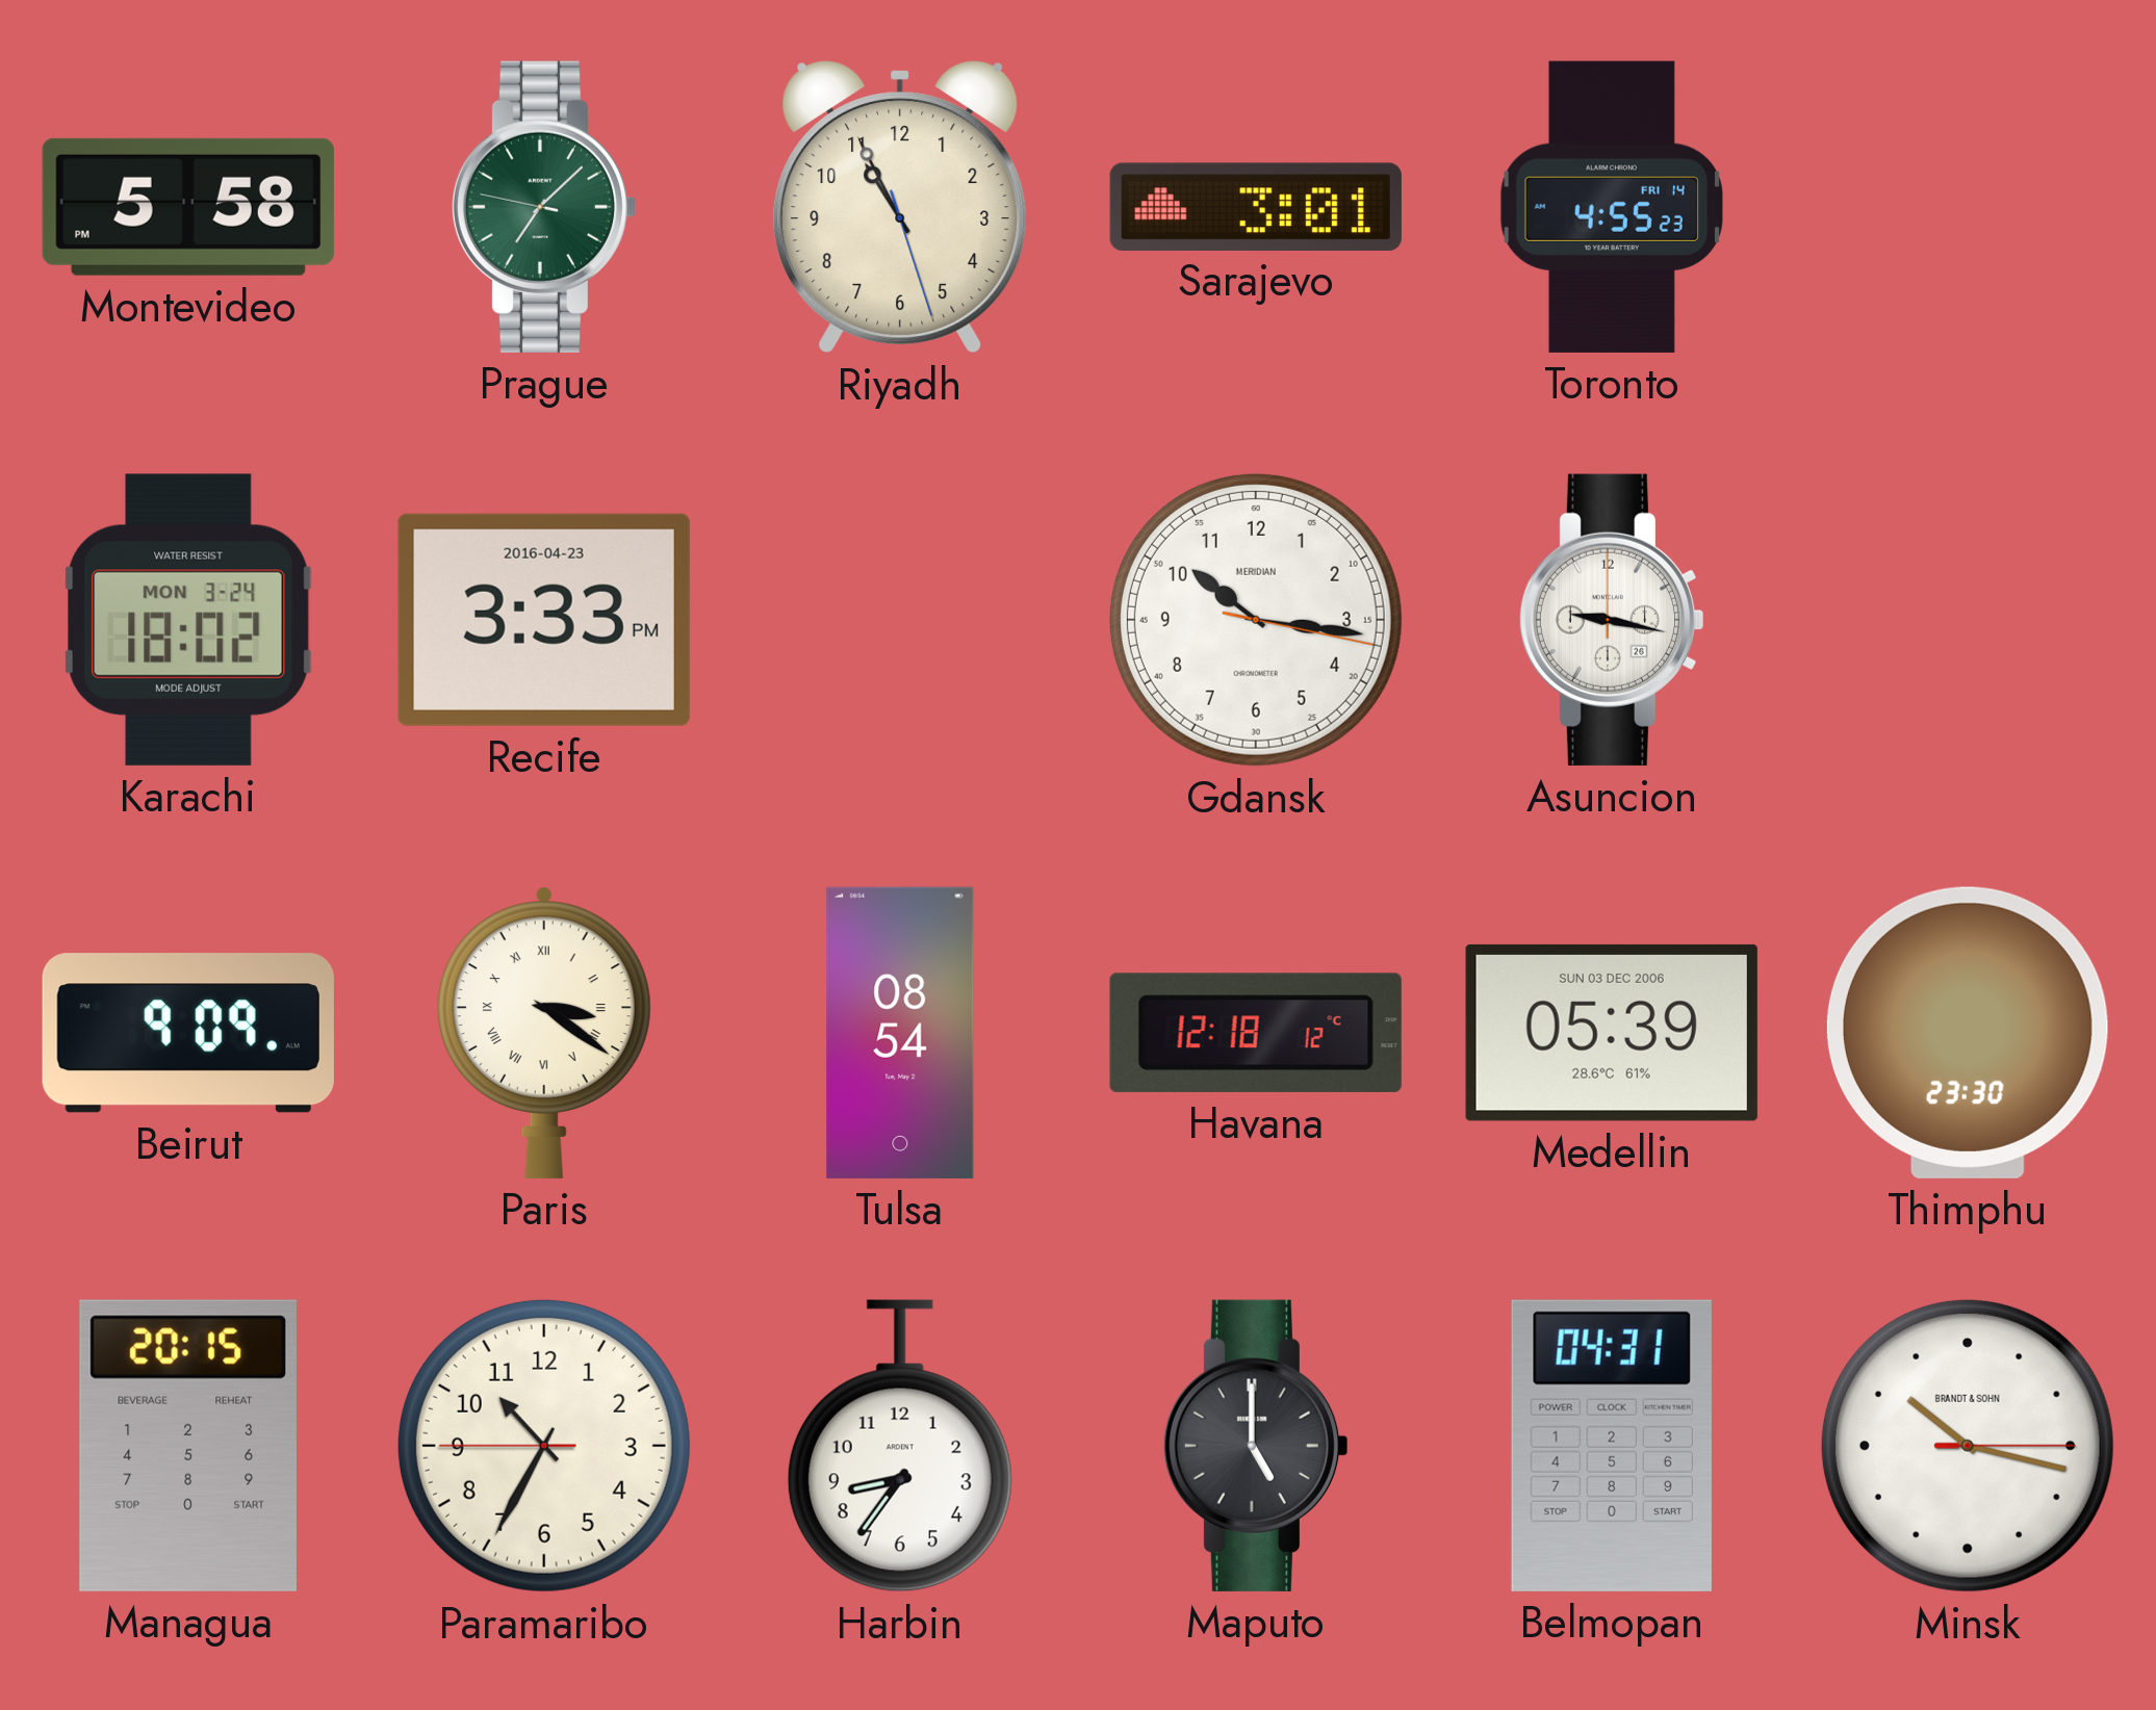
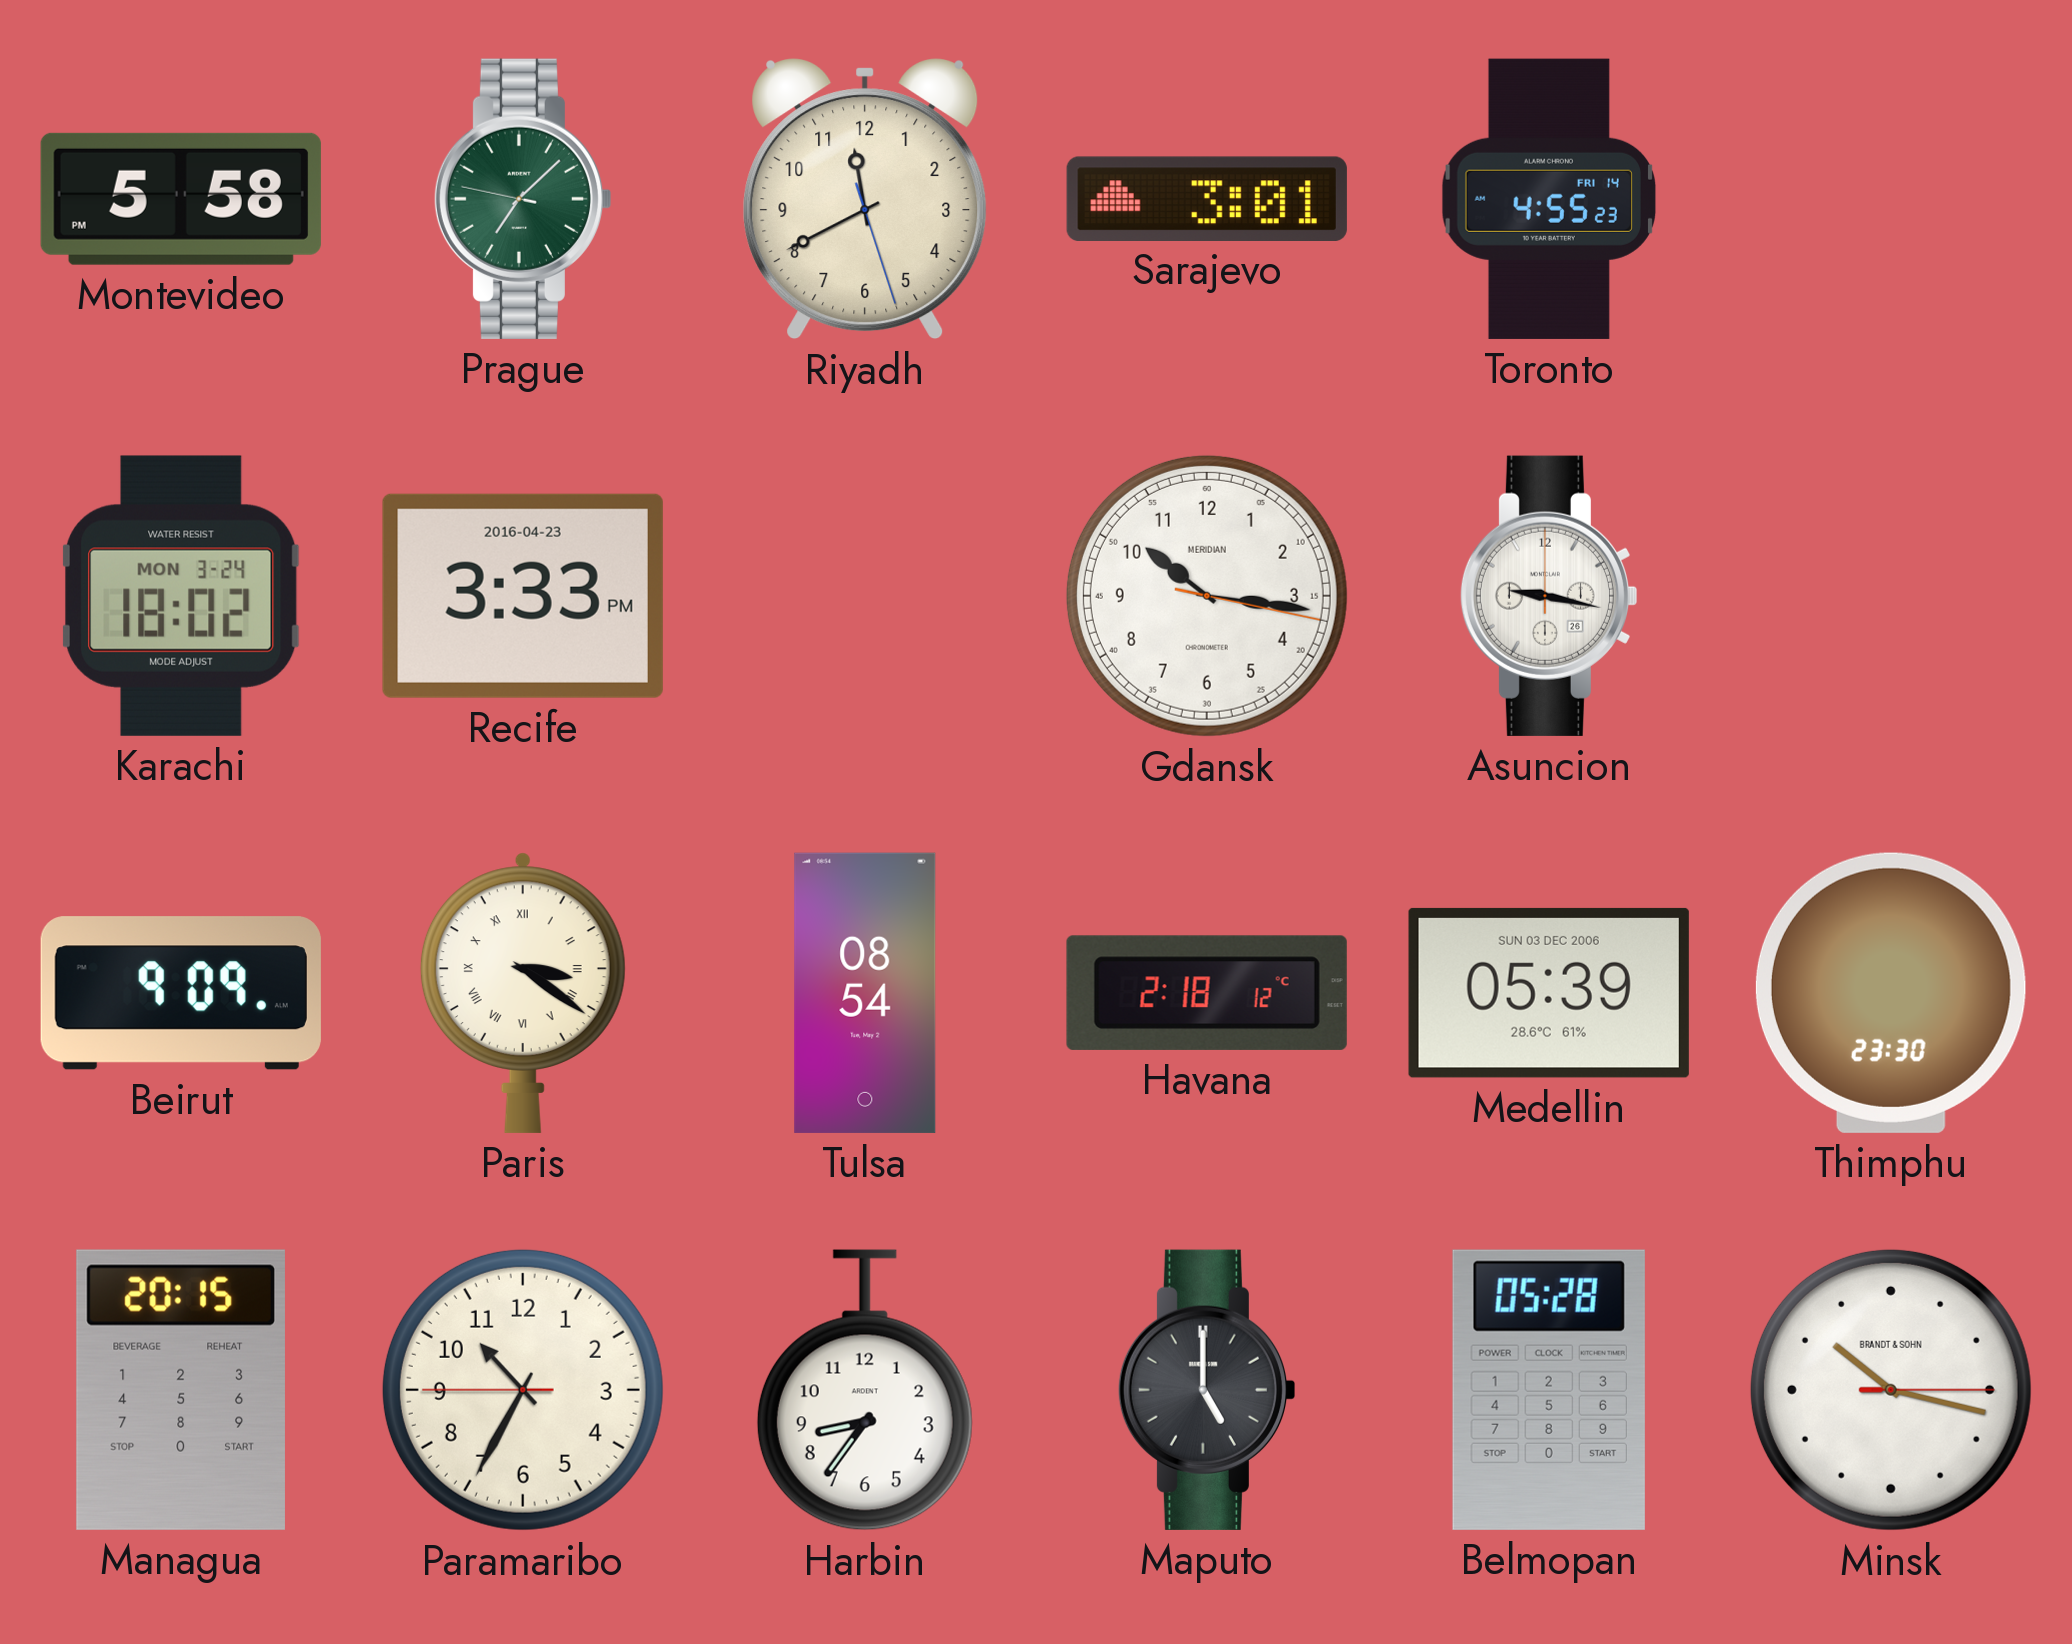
Riyadh: 10:55 -> 11:40 (865, 199)
Havana: 12:18 -> 2:18 (1207, 993)
Belmopan: 04:31 -> 05:28 (1549, 1390)
